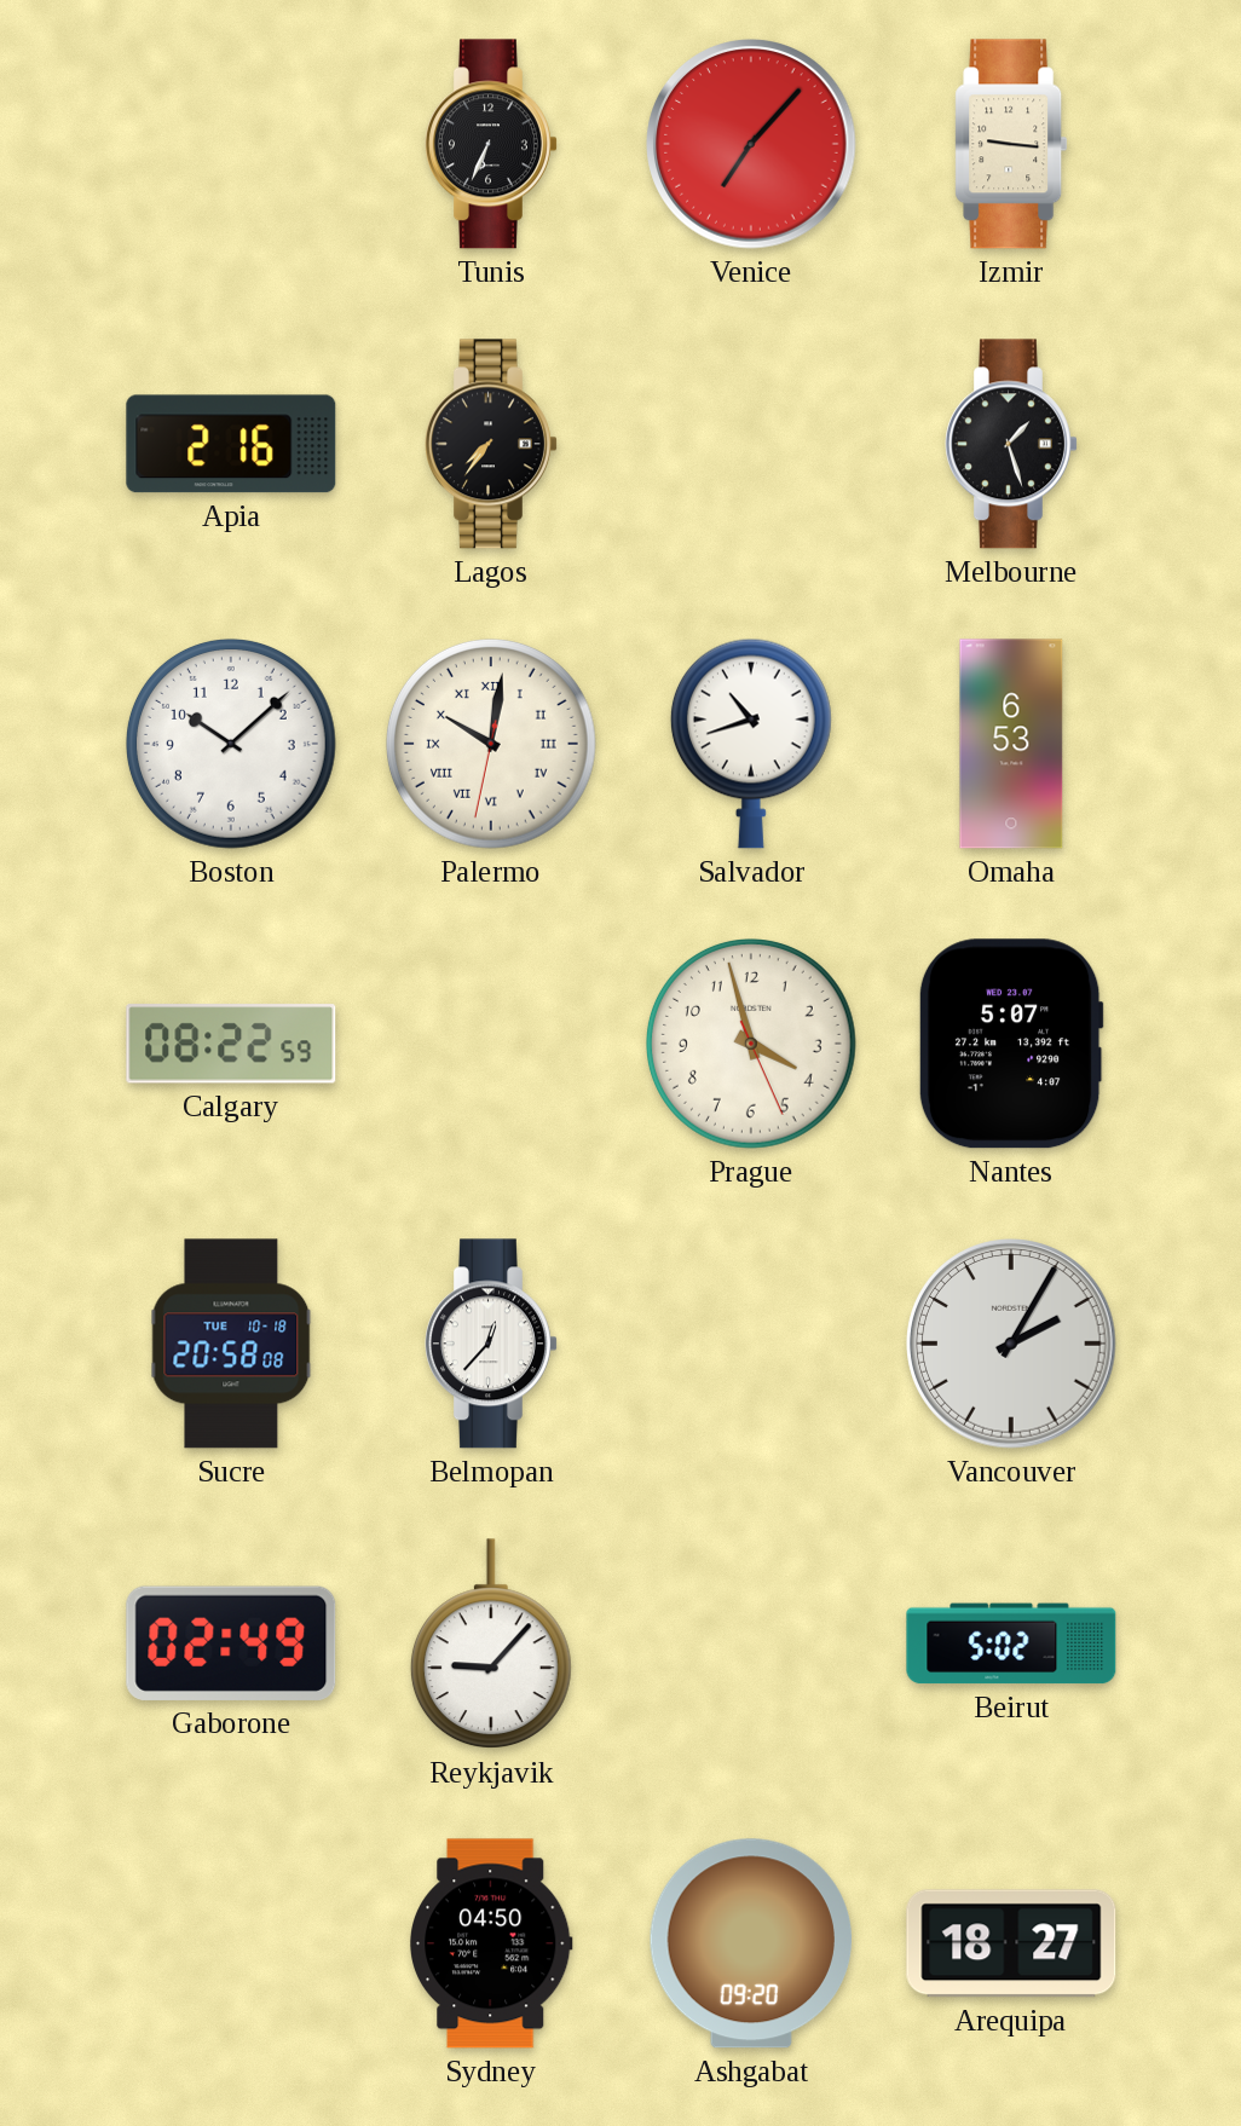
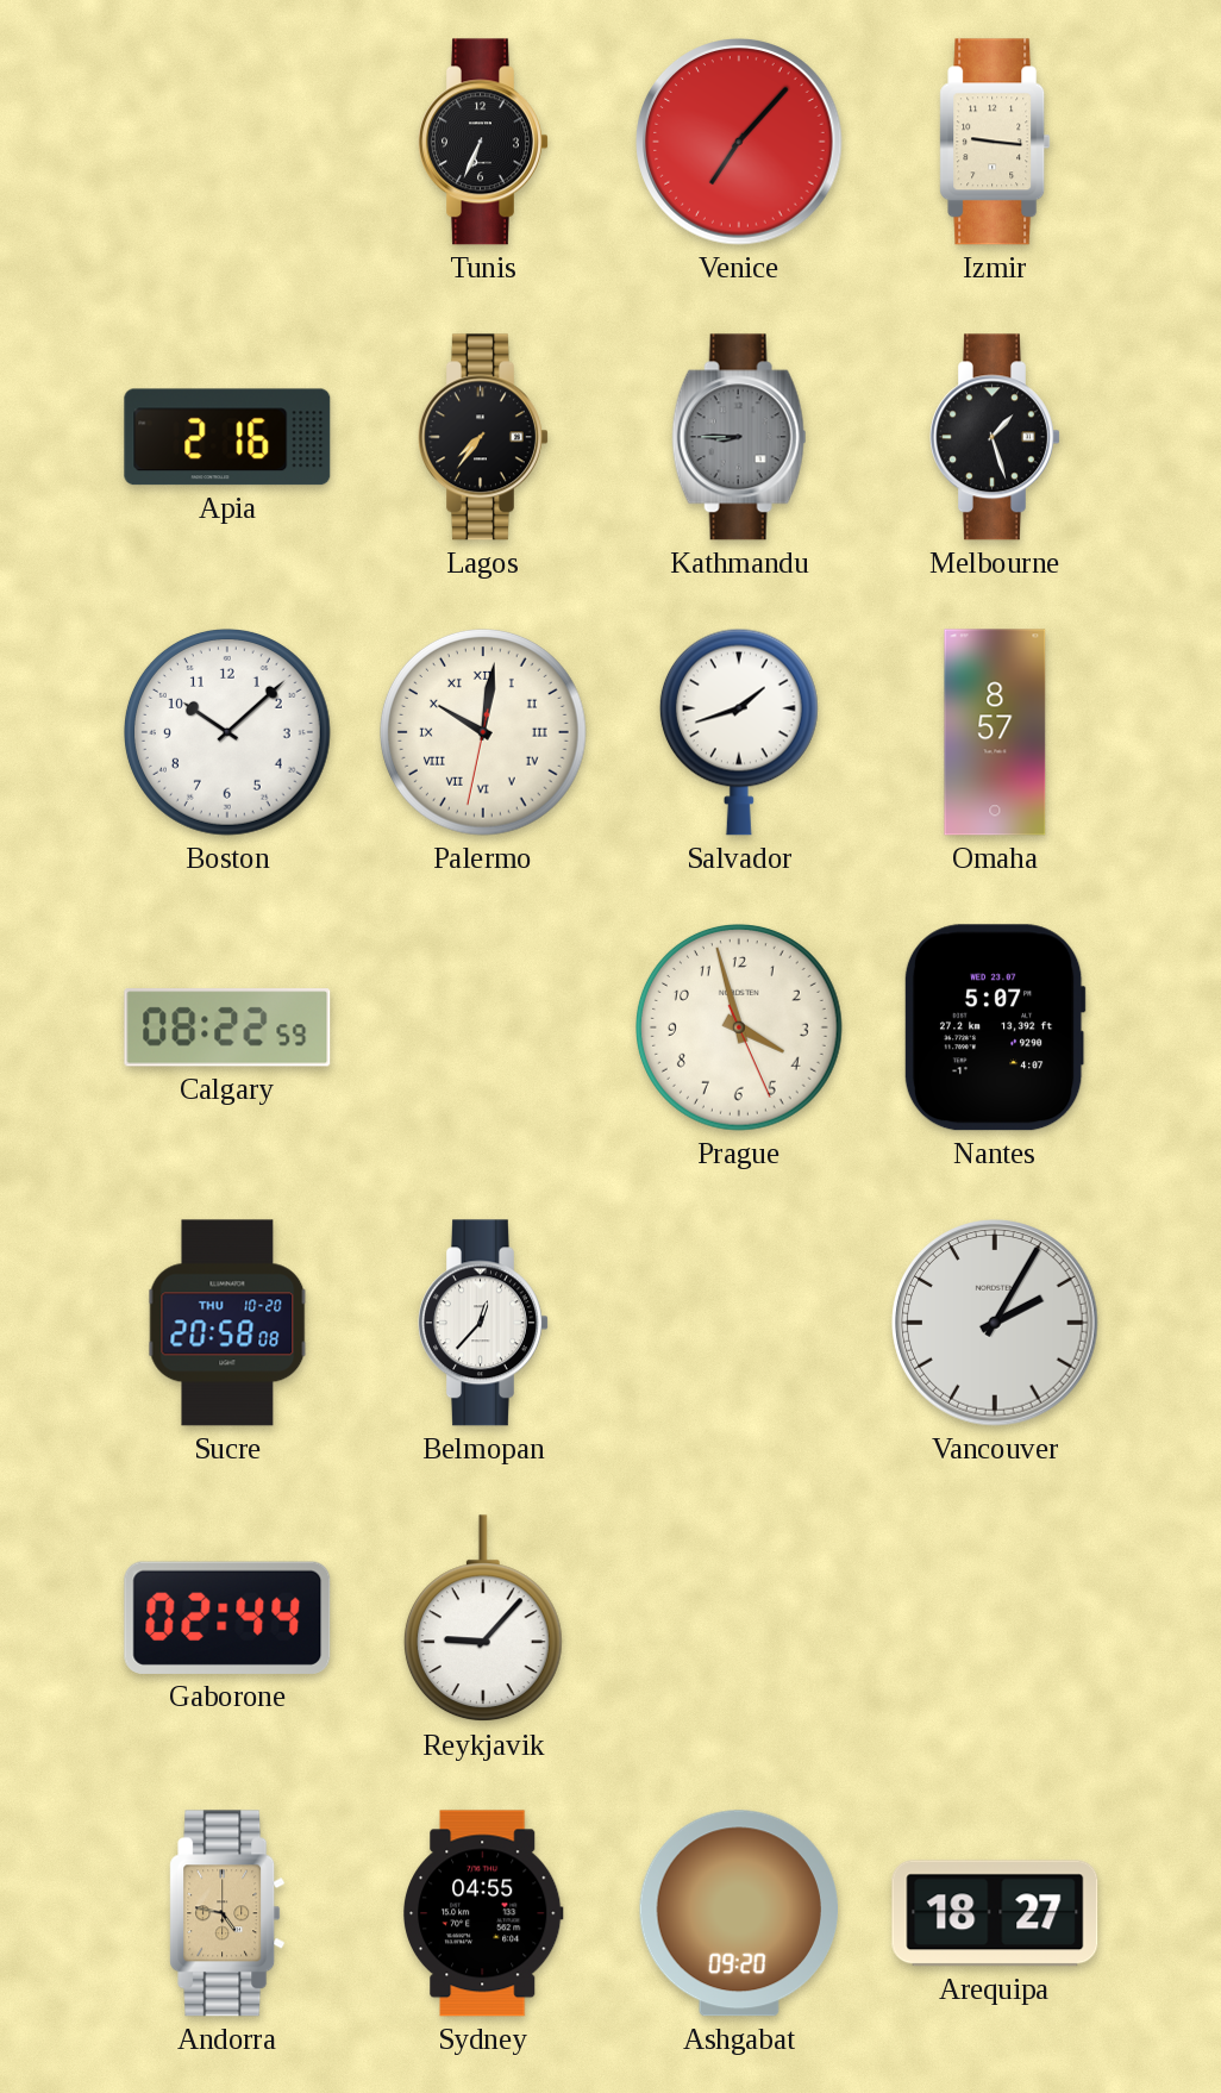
Kathmandu: none -> 8:45 (739, 437)
Salvador: 10:42 -> 1:42 (739, 732)
Omaha: 6:53 -> 8:57 (995, 732)
Sucre date: TUE 10-18 -> THU 10-20 (227, 1323)
Gaborone: 02:49 -> 02:44 (227, 1618)
Beirut: 5:02 -> none (1011, 1643)
Andorra: none -> 4:47 (227, 1913)
Sydney: 04:50 -> 04:55 (484, 1913)
